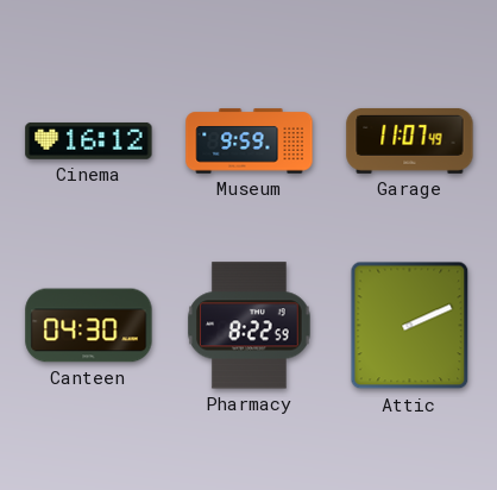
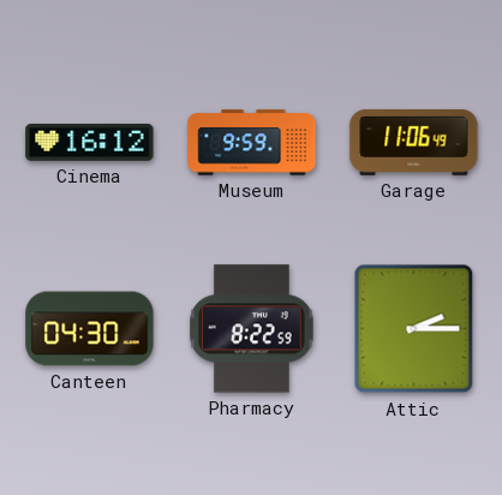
Garage: 11:07 -> 11:06 (414, 142)
Attic: 2:11 -> 2:15 (414, 329)
